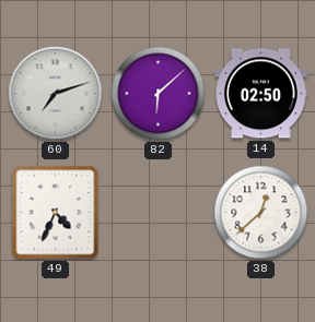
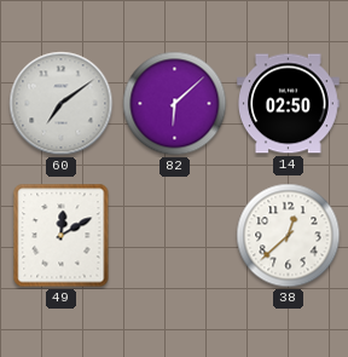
60: 7:12 -> 7:09 (62, 104)
49: 4:34 -> 12:10 (62, 236)
